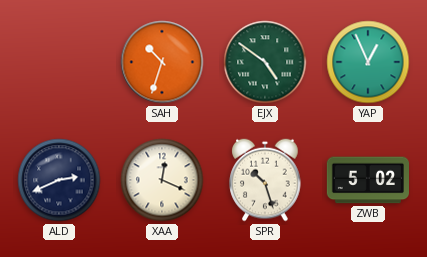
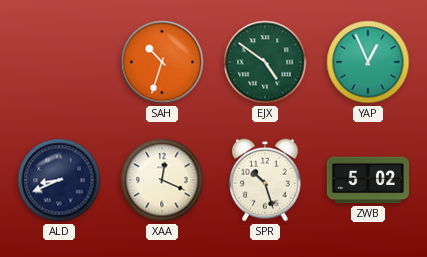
ALD: 2:41 -> 8:41 (59, 180)
